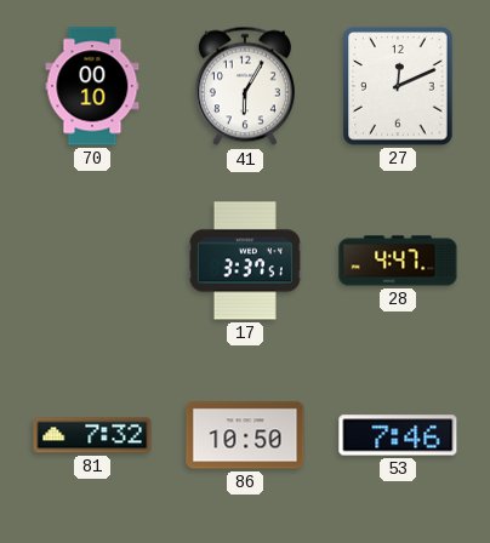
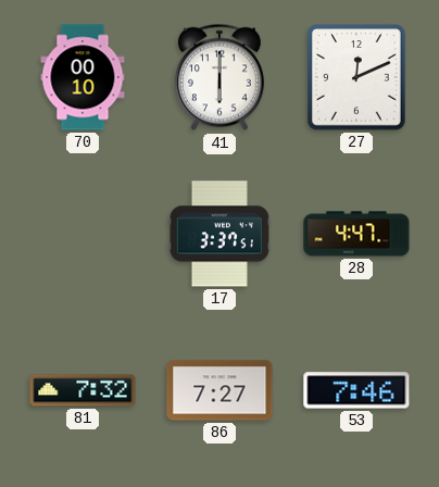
41: 6:05 -> 6:00 (220, 77)
86: 10:50 -> 7:27 (220, 390)
